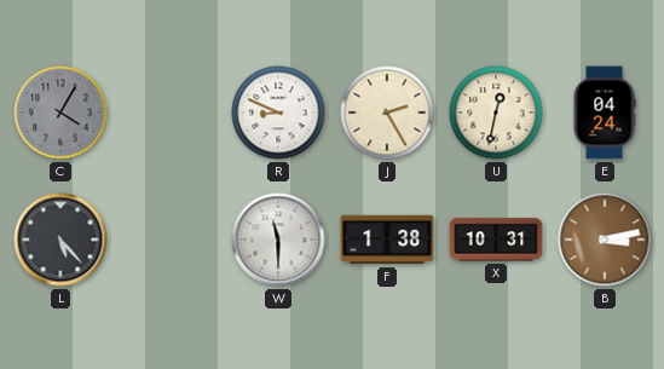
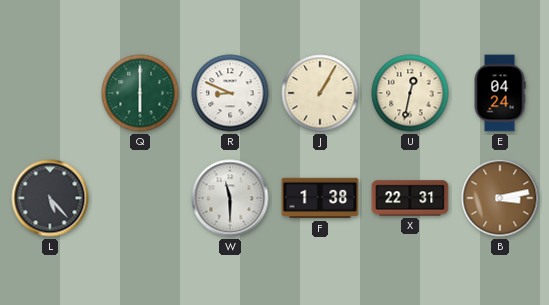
C: 4:05 -> none (60, 113)
Q: none -> 6:00 (140, 93)
J: 2:25 -> 1:05 (320, 93)
X: 10:31 -> 22:31 (410, 198)
